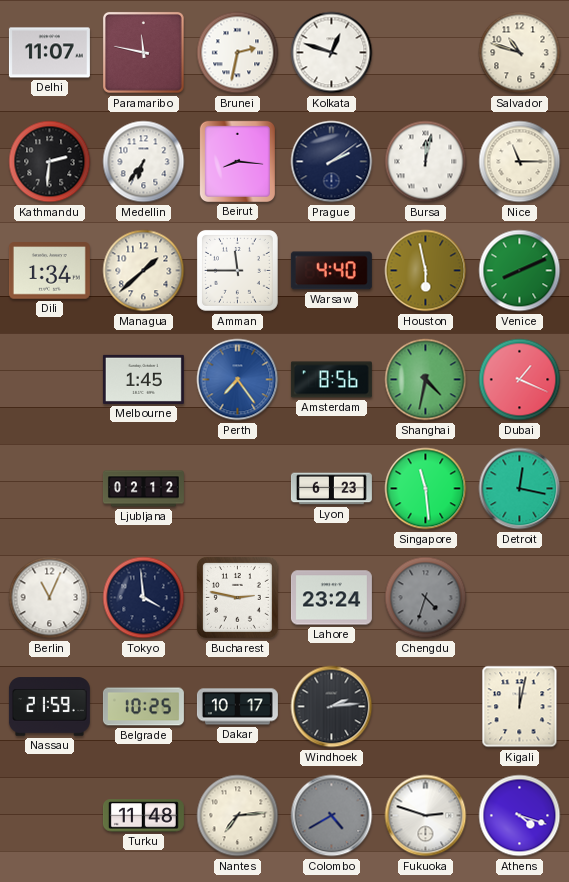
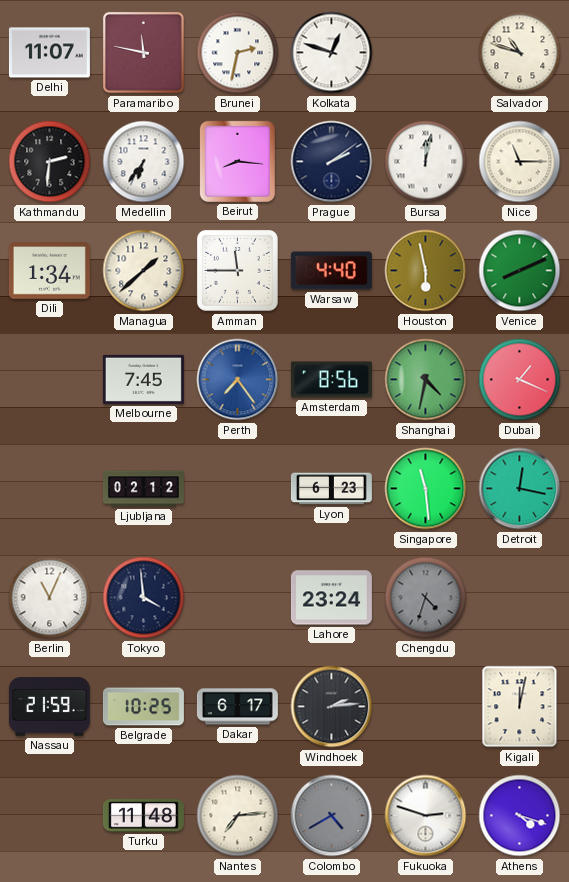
Melbourne: 1:45 -> 7:45 (143, 379)
Bucharest: 2:47 -> none (237, 597)
Dakar: 10:17 -> 6:17 (237, 707)
